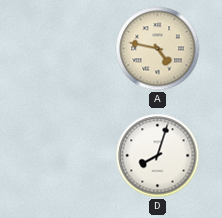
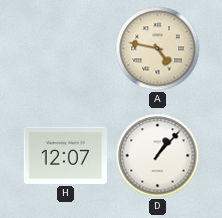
H: none -> 12:07 (65, 155)
D: 8:03 -> 1:07 (158, 156)
